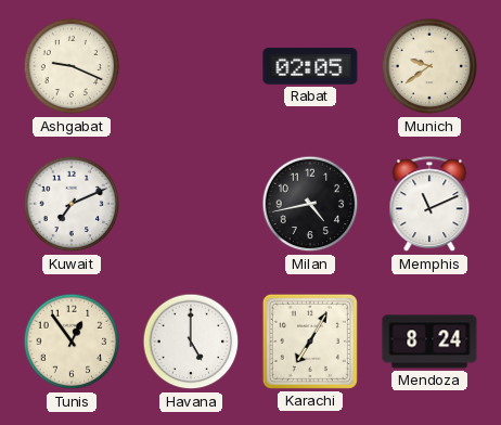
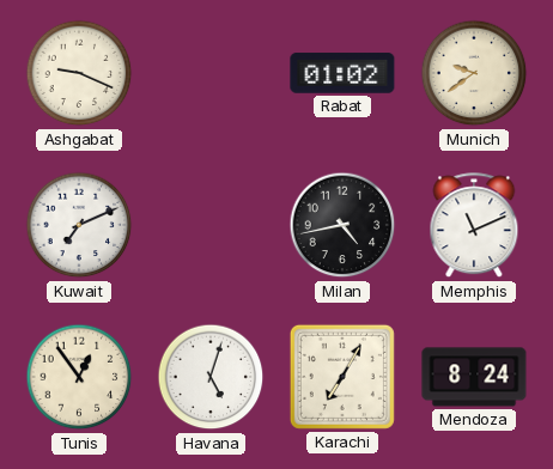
Rabat: 02:05 -> 01:02 (342, 73)
Havana: 5:00 -> 5:03 (211, 377)
